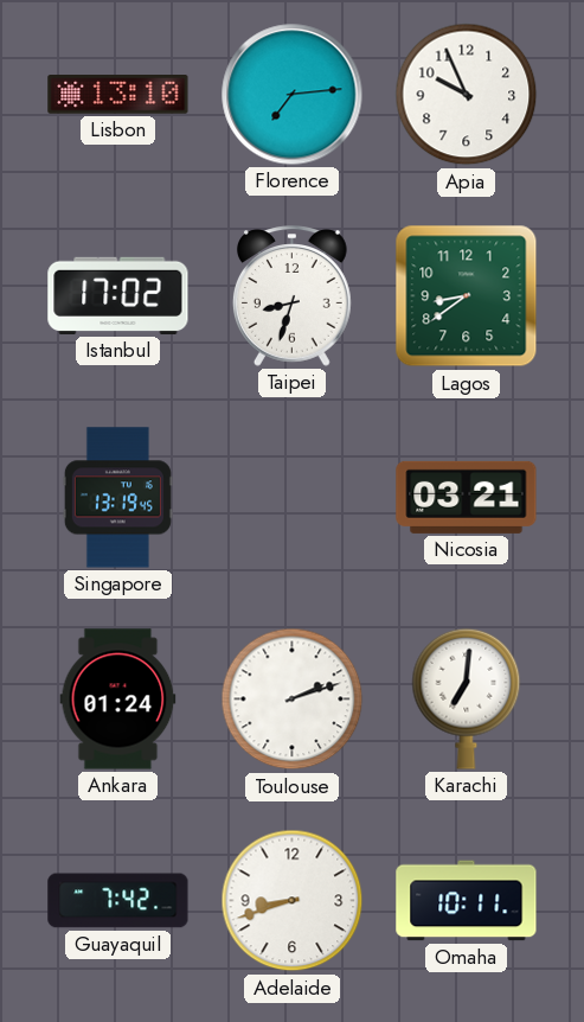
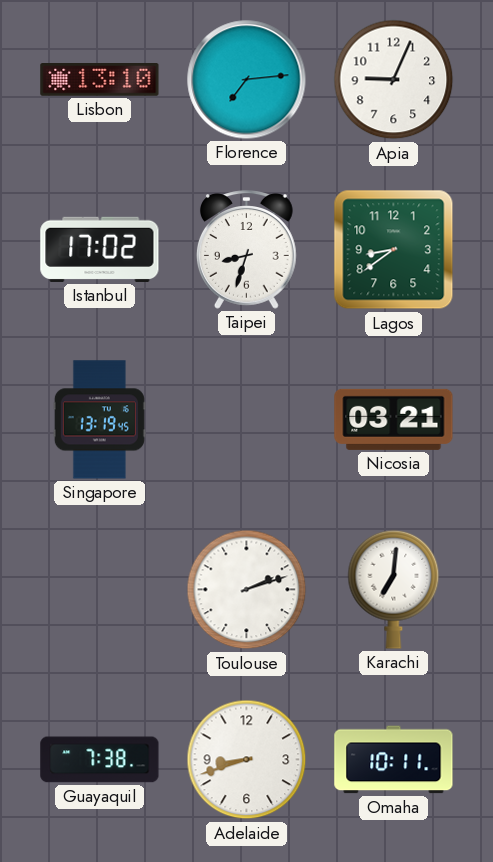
Apia: 9:56 -> 9:04 (394, 80)
Ankara: 01:24 -> none (118, 700)
Guayaquil: 7:42 -> 7:38 (100, 760)
